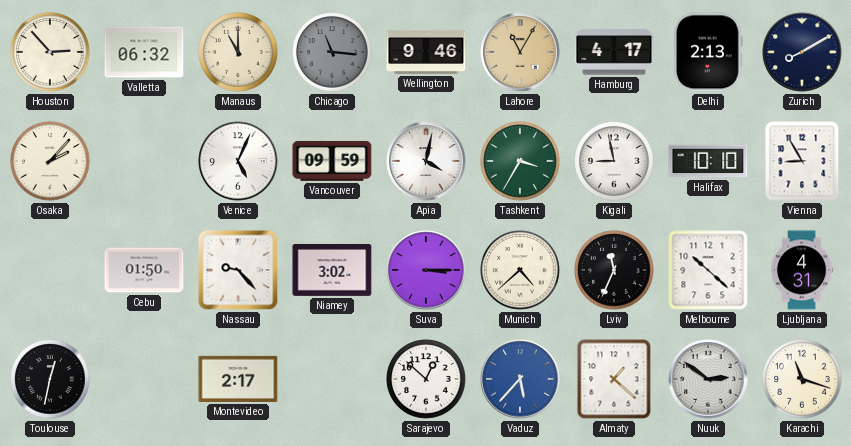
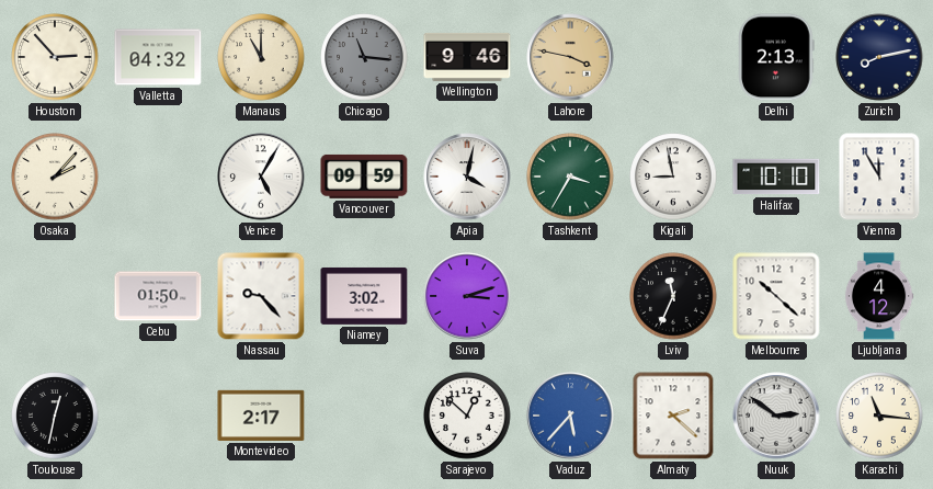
Valletta: 06:32 -> 04:32 (158, 57)
Lahore: 11:05 -> 3:47 (570, 57)
Hamburg: 4:17 -> none (614, 52)
Zurich: 8:10 -> 8:13 (879, 57)
Venice: 5:04 -> 5:05 (261, 177)
Vienna: 8:55 -> 11:55 (879, 177)
Suva: 3:15 -> 3:12 (467, 296)
Munich: 4:38 -> none (520, 270)
Ljubljana: 4:31 -> 4:12 (879, 296)
Almaty: 1:22 -> 2:22 (673, 416)
Karachi: 11:18 -> 11:16 (879, 416)
